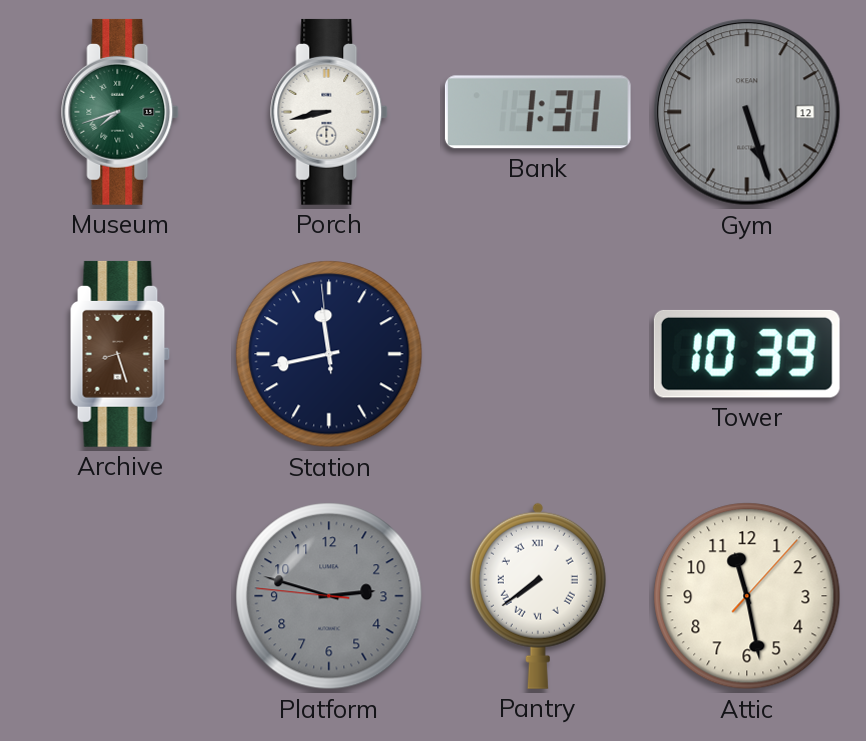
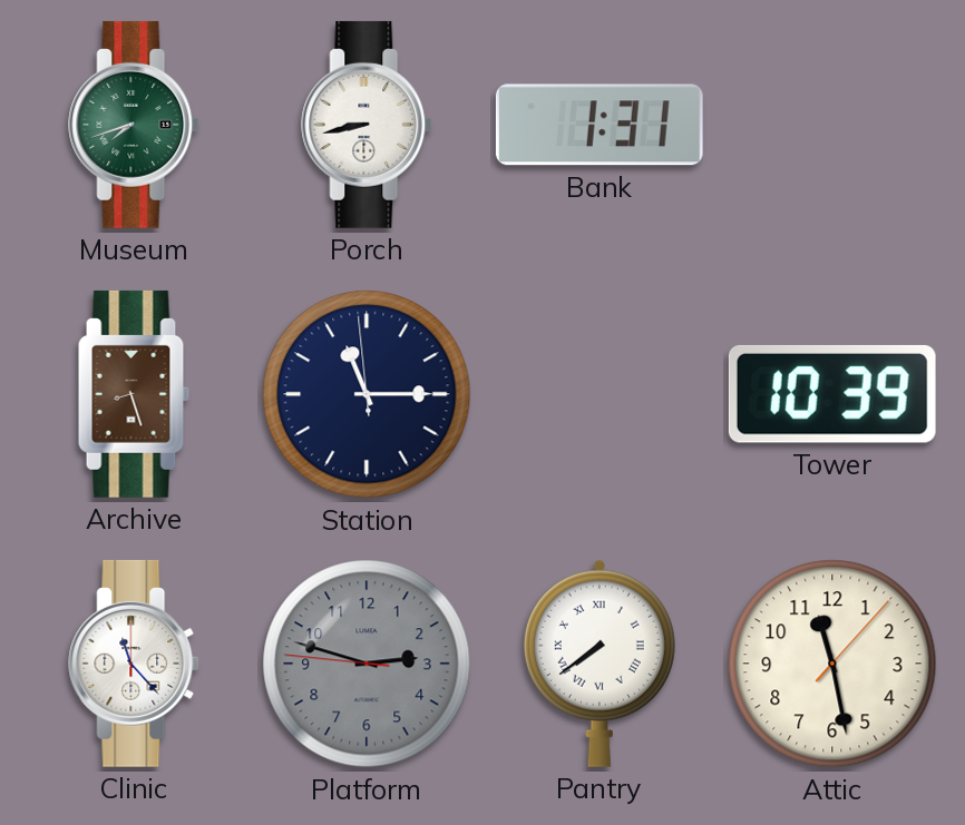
Gym: 5:27 -> none (747, 112)
Station: 11:42 -> 11:14 (367, 394)
Clinic: none -> 11:23 (135, 664)
